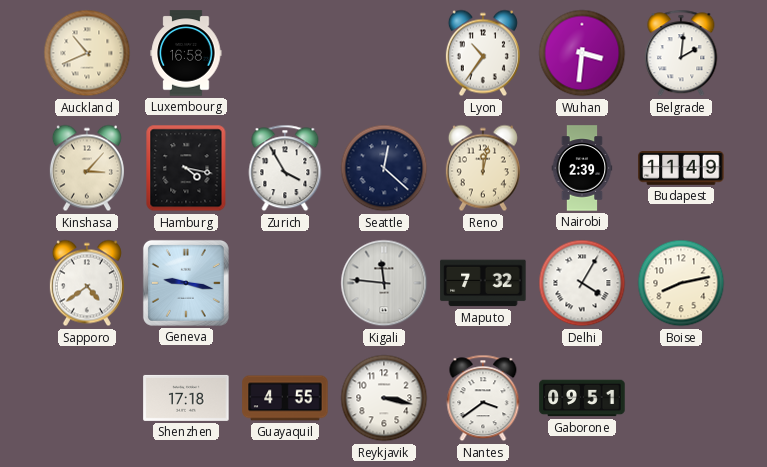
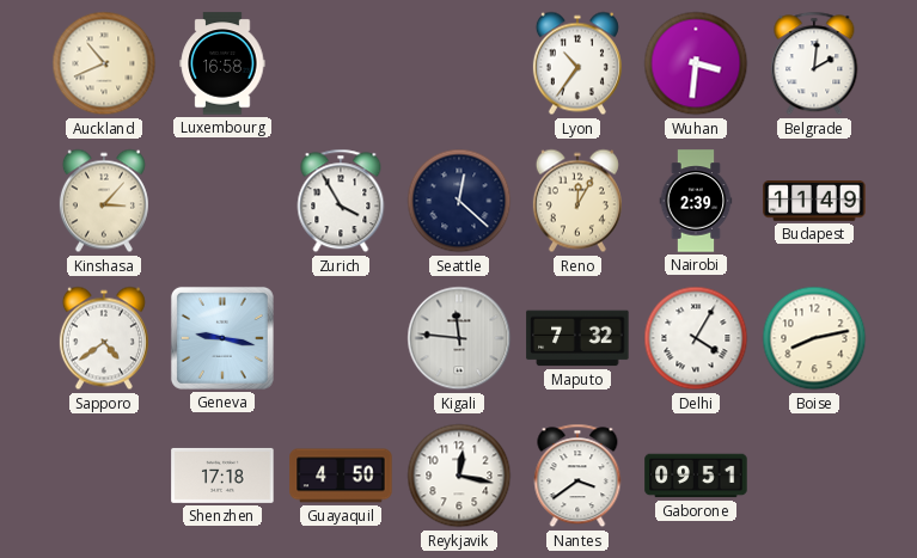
Hamburg: 4:17 -> none (186, 168)
Reno: 12:02 -> 12:05 (577, 201)
Guayaquil: 4:55 -> 4:50 (341, 476)
Reykjavik: 3:17 -> 12:17 (459, 476)
